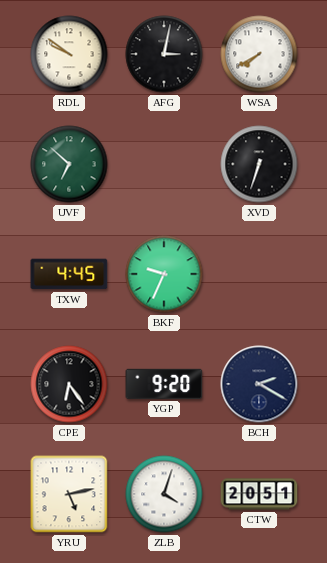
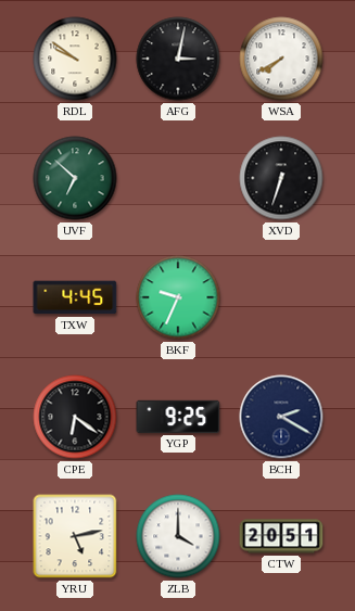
CPE: 6:24 -> 6:21 (75, 417)
YGP: 9:20 -> 9:25 (178, 417)
ZLB: 4:03 -> 4:00 (178, 536)
